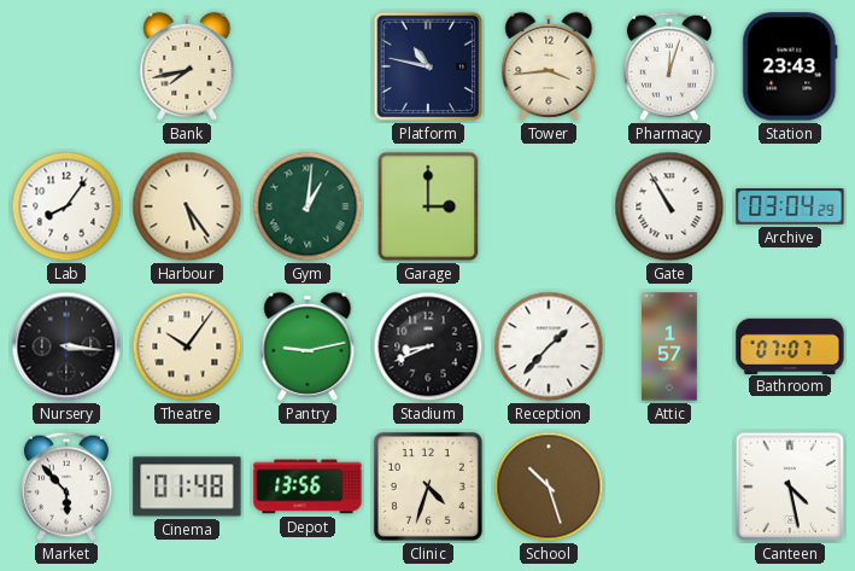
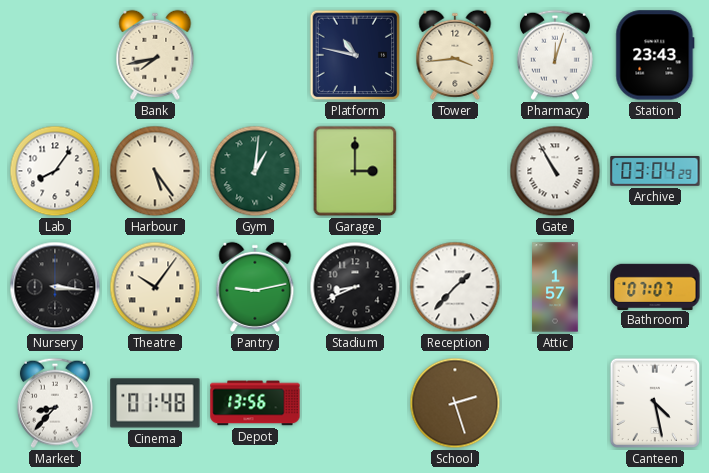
Market: 5:53 -> 8:37 (55, 403)
Clinic: 4:33 -> none (428, 486)
School: 10:27 -> 2:27 (455, 403)
